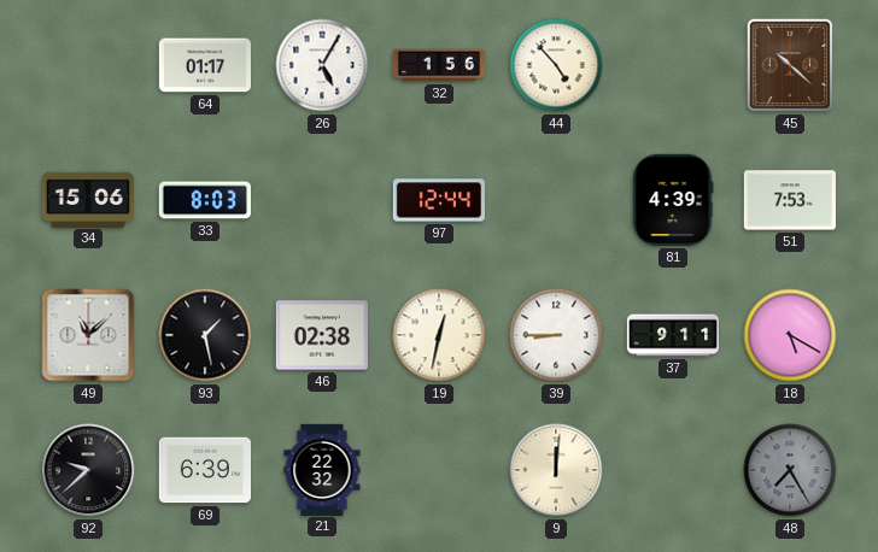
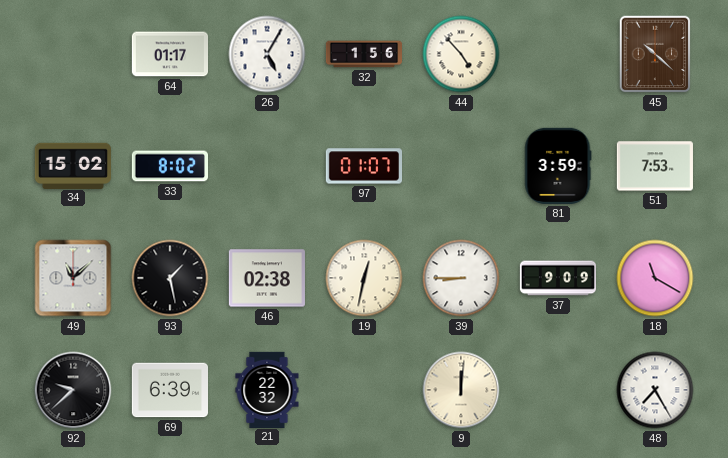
34: 15:06 -> 15:02 (73, 165)
33: 8:03 -> 8:02 (169, 166)
97: 12:44 -> 01:07 (363, 166)
81: 4:39 -> 3:59 (558, 166)
37: 9:11 -> 9:09 (557, 278)
18: 5:20 -> 11:20 (655, 278)
48 dial: grey -> white (655, 390)
